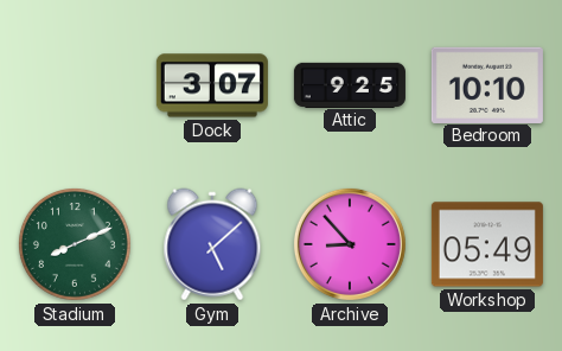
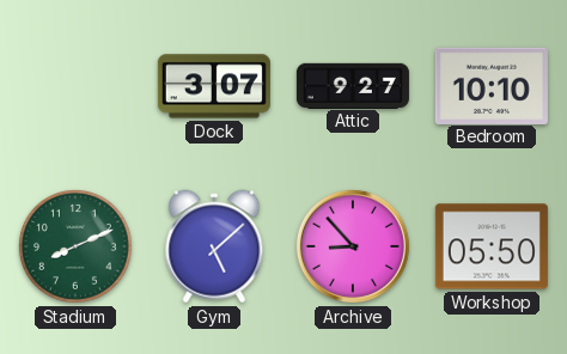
Attic: 9:25 -> 9:27 (353, 85)
Workshop: 05:49 -> 05:50 (492, 246)
